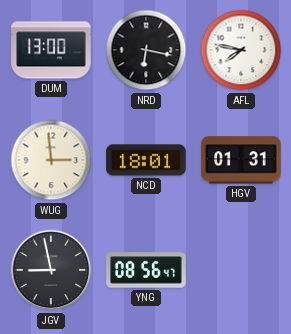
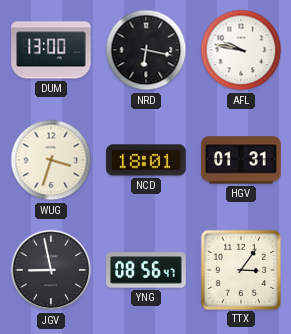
AFL: 7:47 -> 9:47 (241, 50)
WUG: 2:59 -> 3:33 (51, 160)
TTX: none -> 3:06 (240, 269)
